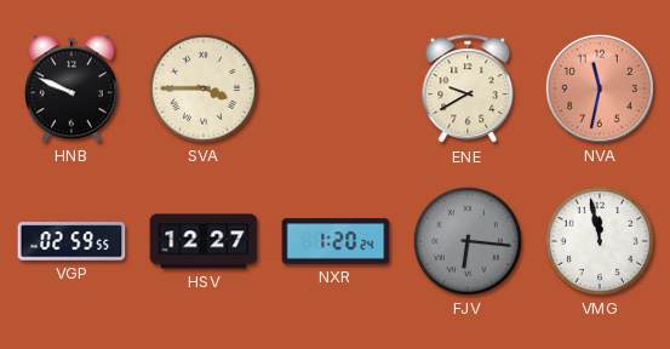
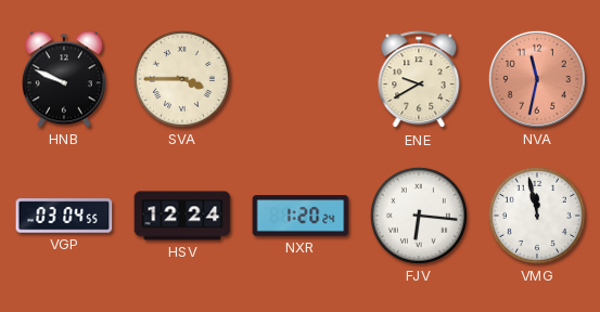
VGP: 02:59 -> 03:04 (64, 216)
HSV: 12:27 -> 12:24 (182, 216)
FJV dial: grey -> white (419, 216)
